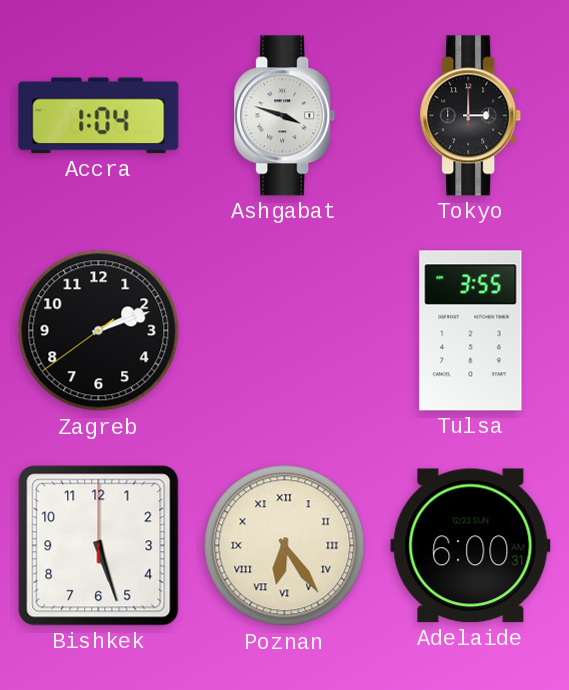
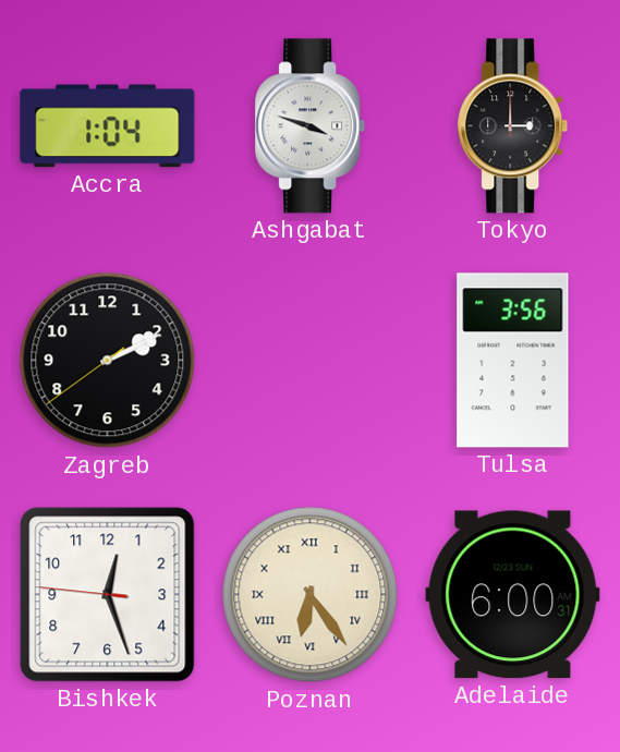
Zagreb: 2:11 -> 2:10 (108, 361)
Tulsa: 3:55 -> 3:56 (513, 361)
Bishkek: 5:27 -> 12:26 (108, 595)
